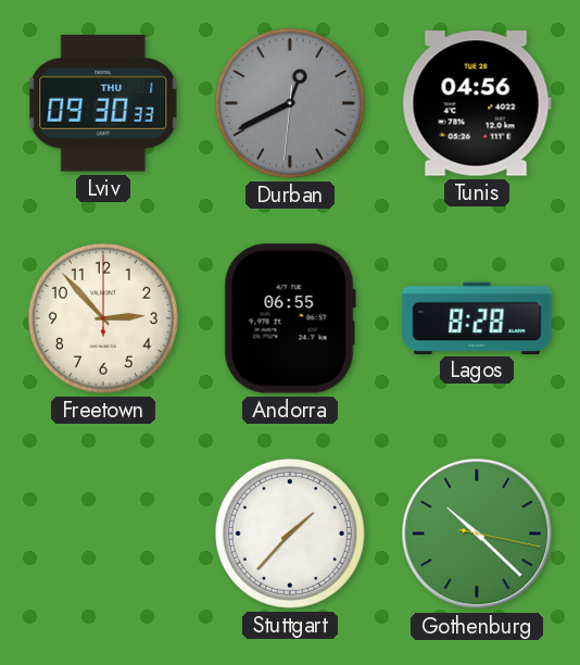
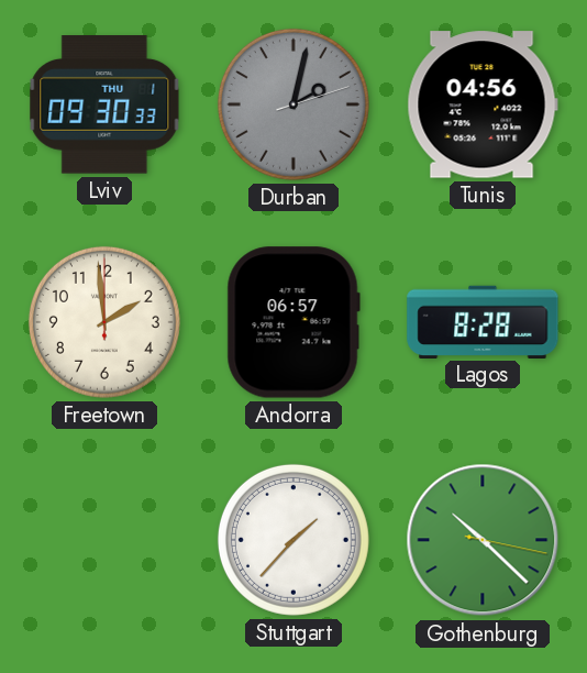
Durban: 12:40 -> 2:02 (293, 104)
Freetown: 2:53 -> 1:59 (104, 322)
Andorra: 06:55 -> 06:57 (293, 322)
